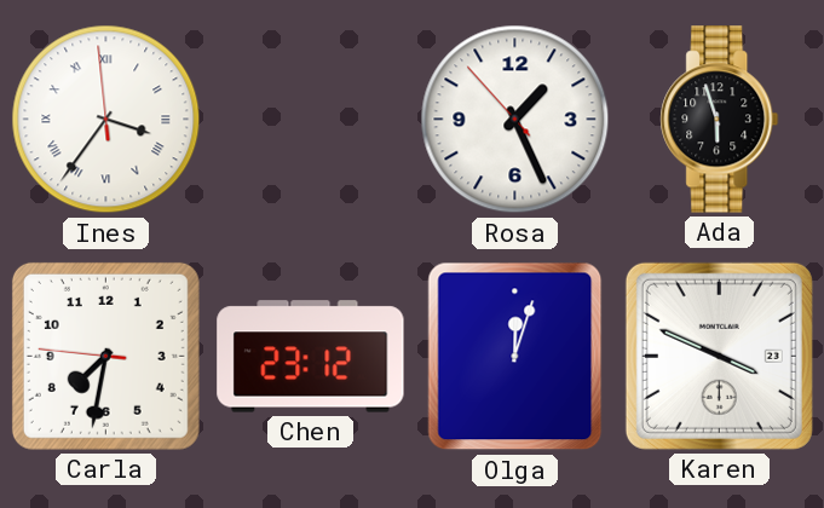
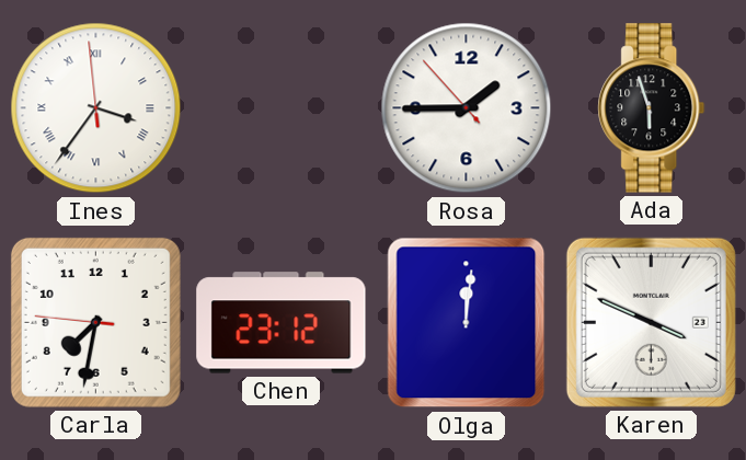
Rosa: 1:25 -> 1:44 (467, 108)
Olga: 12:03 -> 12:01 (467, 323)
